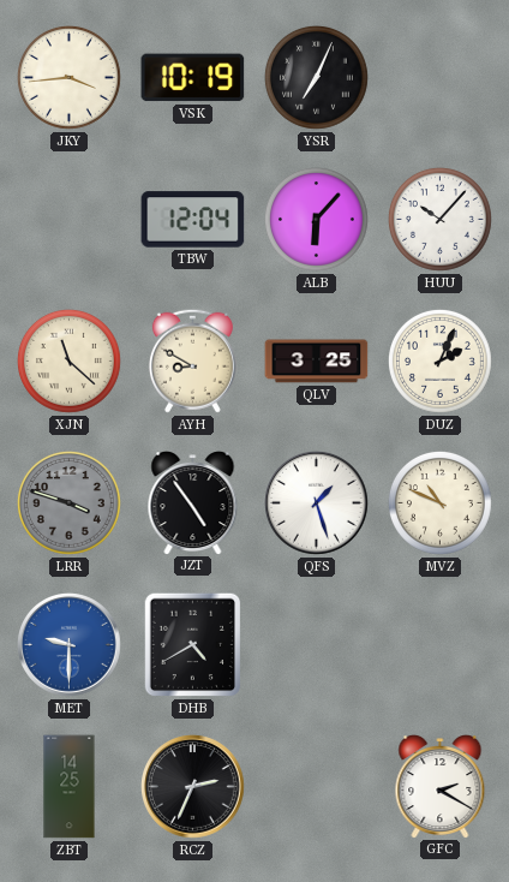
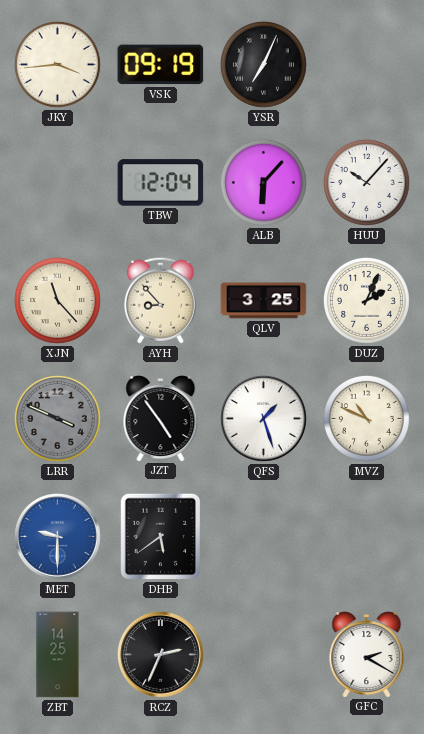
VSK: 10:19 -> 09:19 (161, 65)
XJN: 11:22 -> 11:23 (57, 300)
AYH: 8:50 -> 8:53 (160, 300)
LRR: 3:48 -> 3:49 (57, 418)
DHB: 4:40 -> 5:39 (161, 537)
